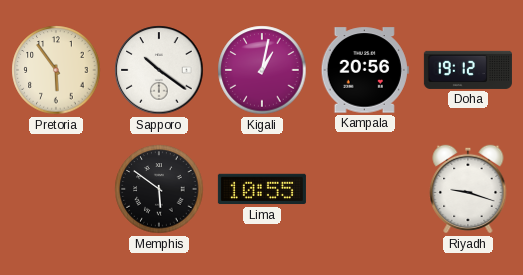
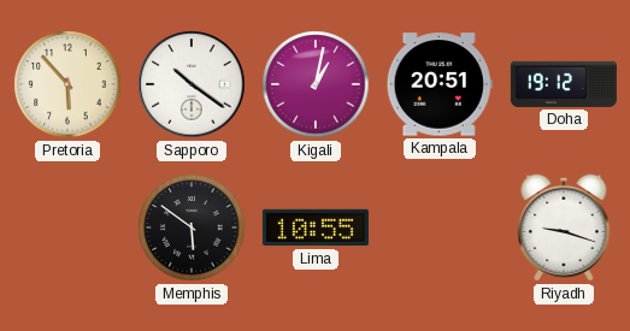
Pretoria: 5:54 -> 5:53 (67, 84)
Kampala: 20:56 -> 20:51 (440, 84)
